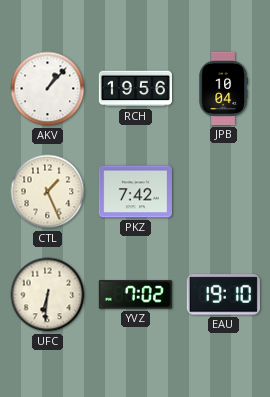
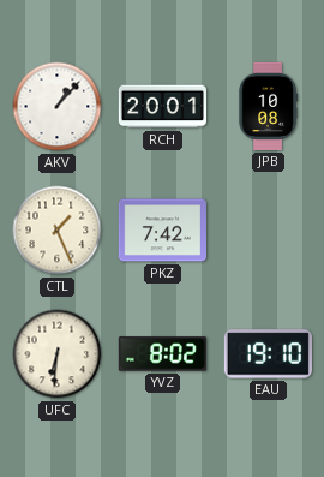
RCH: 19:56 -> 20:01 (162, 107)
JPB: 10:04 -> 10:08 (268, 106)
YVZ: 7:02 -> 8:02 (162, 354)
